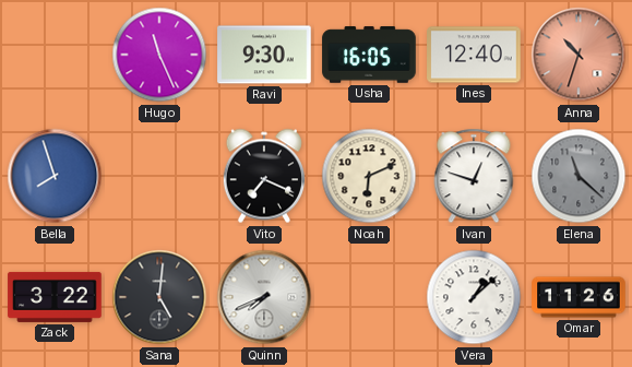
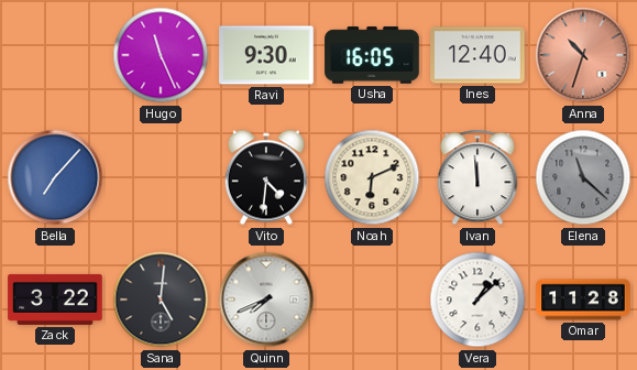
Bella: 7:57 -> 7:07 (55, 177)
Vito: 7:19 -> 4:31 (266, 177)
Ivan: 12:48 -> 11:59 (477, 177)
Omar: 11:26 -> 11:28 (583, 300)
